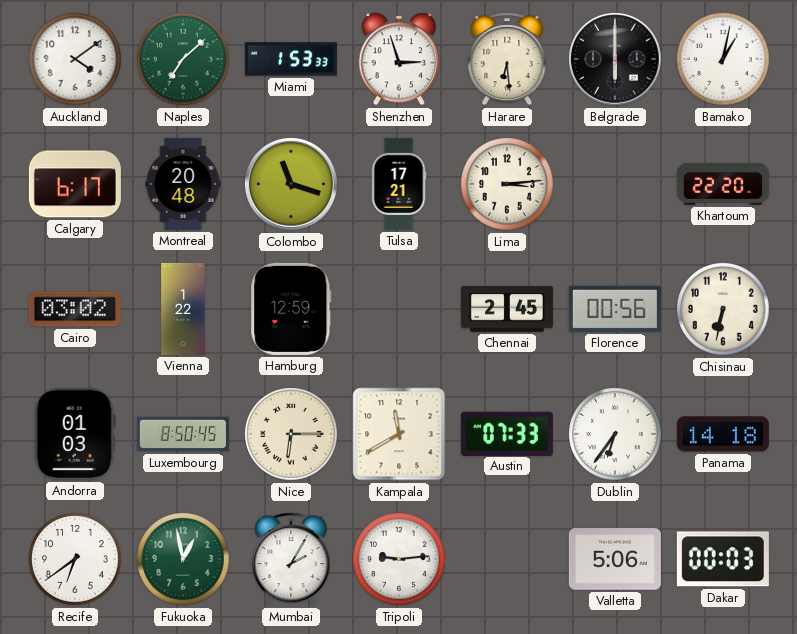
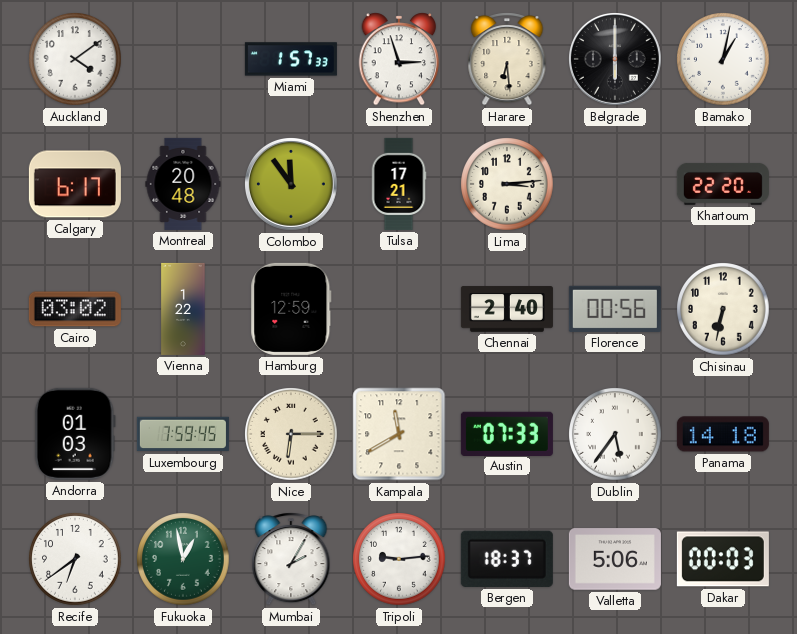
Naples: 7:08 -> none (183, 59)
Miami: 1:53 -> 1:57 (291, 59)
Colombo: 11:18 -> 11:54 (292, 185)
Chennai: 2:45 -> 2:40 (507, 309)
Luxembourg: 8:50 -> 7:59 (183, 434)
Dublin: 6:36 -> 5:36 (615, 434)
Bergen: none -> 18:37 (507, 559)
